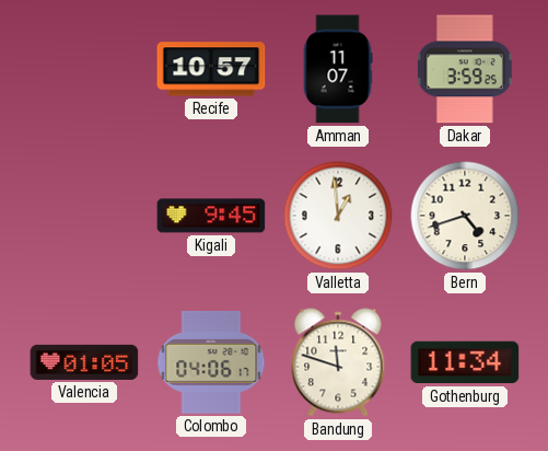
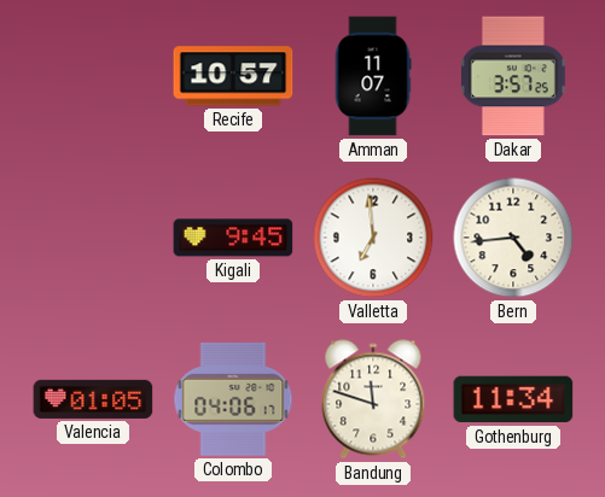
Dakar: 3:59 -> 3:57 (513, 76)
Valletta: 12:59 -> 6:59 (373, 238)
Bern: 4:42 -> 4:44 (513, 238)
